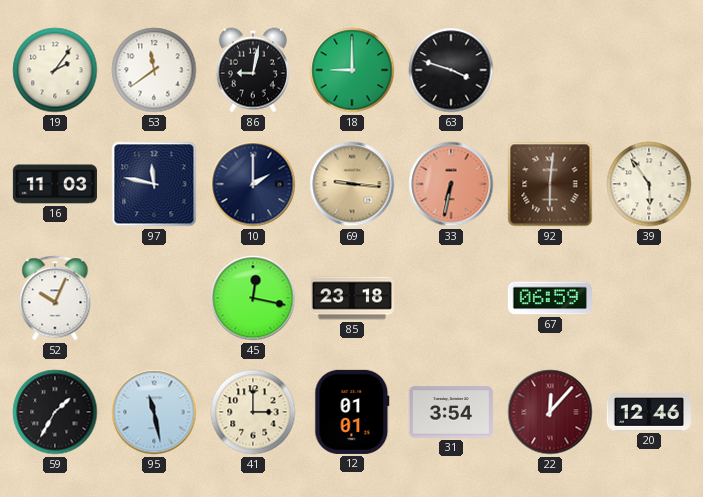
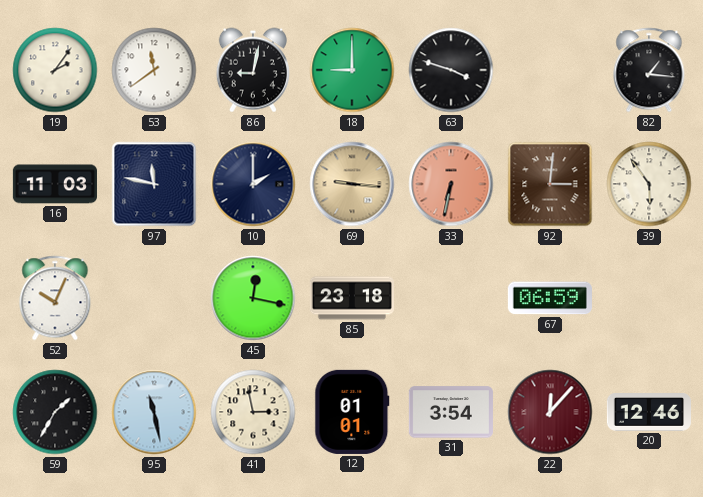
82: none -> 1:16 (649, 70)
92: 6:01 -> 3:01 (550, 184)
41: 3:00 -> 2:58 (253, 412)
